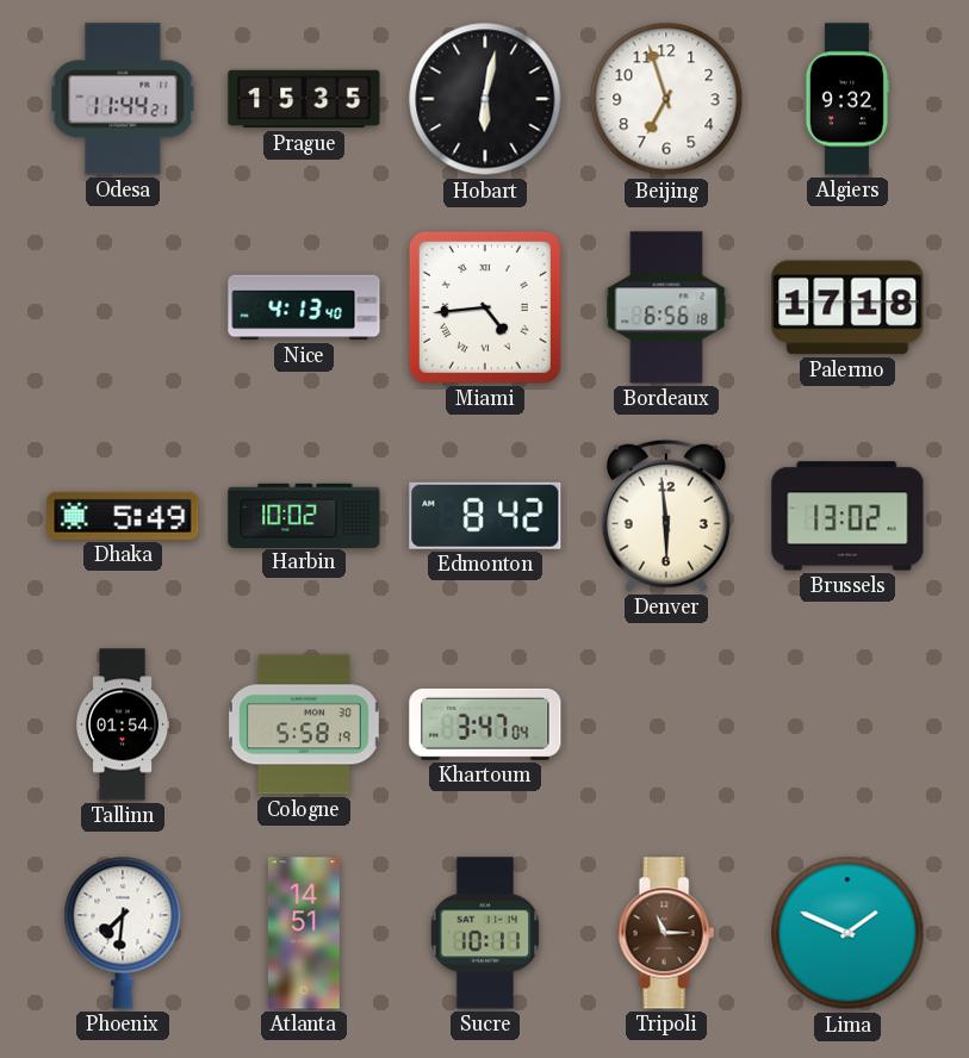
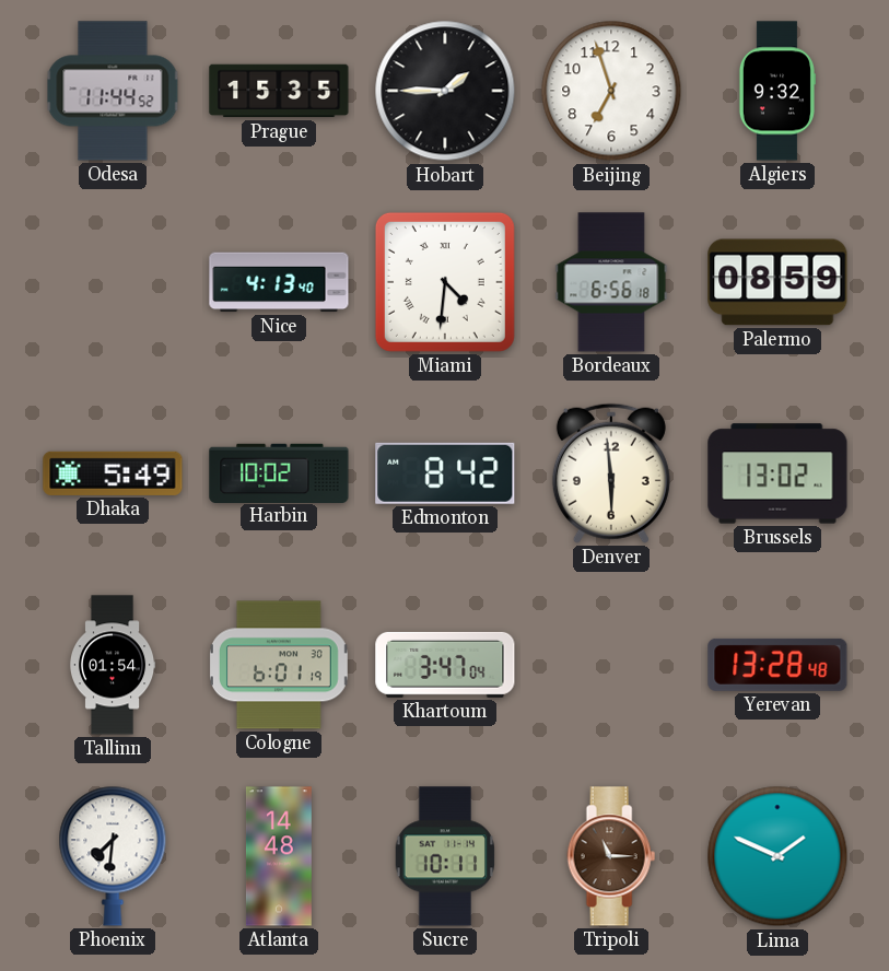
Odesa: 11:44:21 -> 11:44:52 (113, 91)
Hobart: 6:02 -> 1:45 (445, 91)
Miami: 4:44 -> 4:31 (445, 282)
Palermo: 17:18 -> 08:59 (777, 282)
Cologne: 5:58 -> 6:01 (279, 665)
Yerevan: none -> 13:28 (777, 665)
Atlanta: 14:51 -> 14:48 (279, 856)
